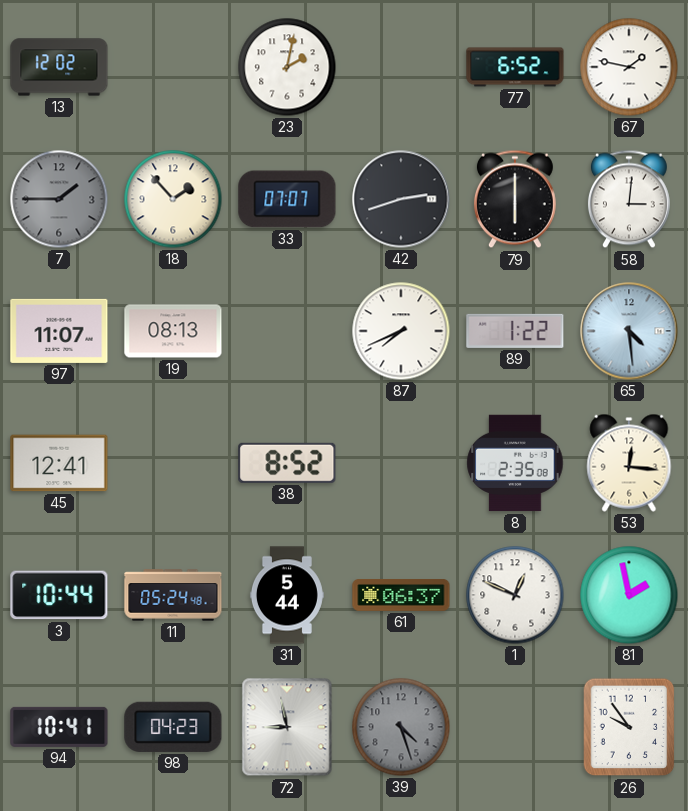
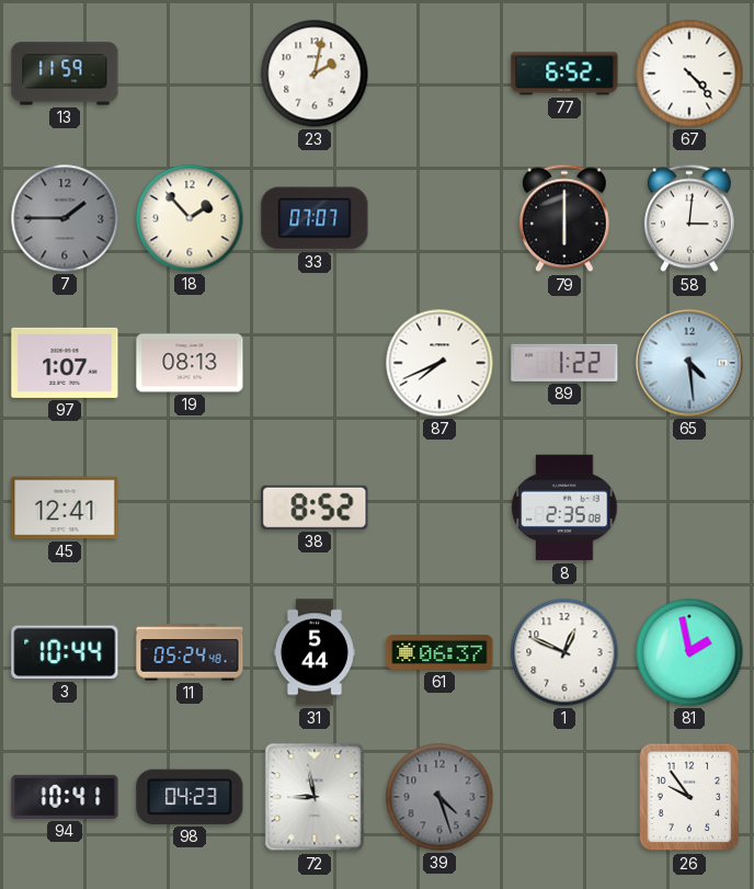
13: 12:02 -> 11:59 (65, 73)
67: 1:47 -> 4:23 (689, 73)
42: 2:42 -> none (401, 199)
97: 11:07 -> 1:07 (65, 363)
53: 12:16 -> none (629, 463)
